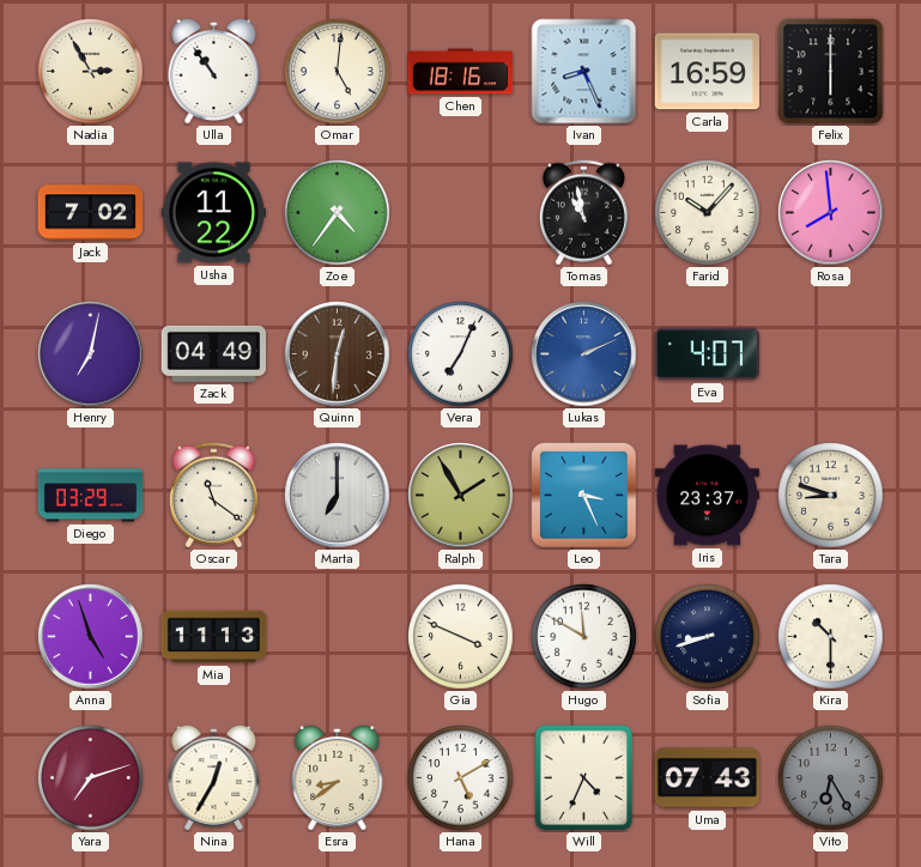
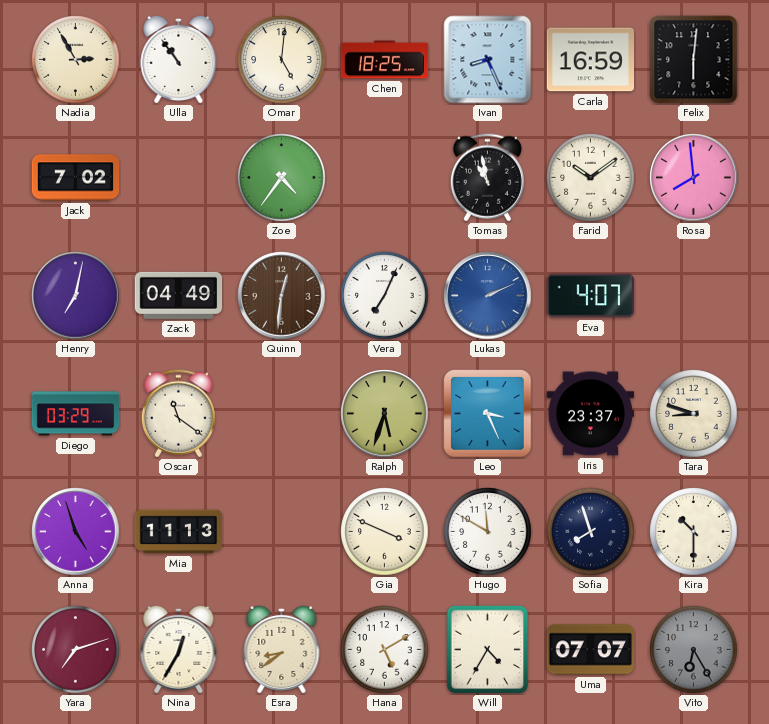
Chen: 18:16 -> 18:25 (385, 60)
Felix: 6:00 -> 6:01 (694, 60)
Usha: 11:22 -> none (213, 213)
Farid: 10:07 -> 10:09 (591, 178)
Marta: 7:00 -> none (338, 496)
Ralph: 1:55 -> 5:33 (385, 414)
Sofia: 8:42 -> 7:57 (591, 532)
Will: 4:34 -> 4:35 (488, 650)
Uma: 07:43 -> 07:07 (590, 650)
